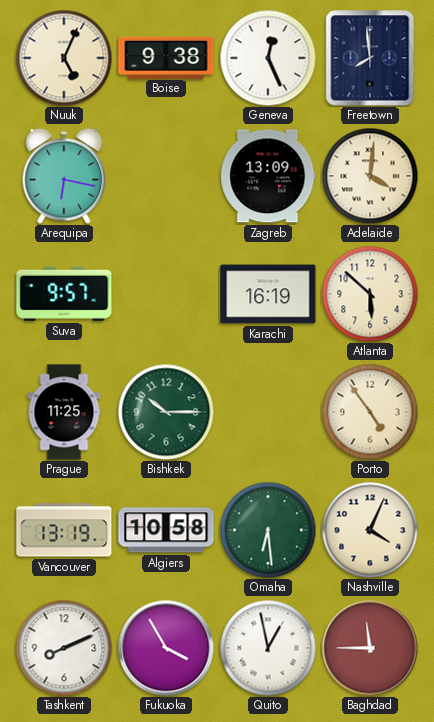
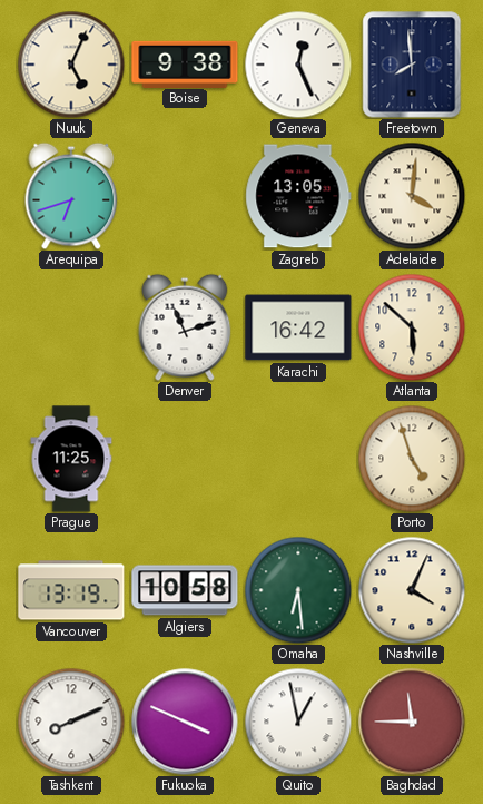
Arequipa: 6:17 -> 6:42 (71, 196)
Zagreb: 13:09 -> 13:05 (298, 196)
Suva: 9:57 -> none (64, 294)
Denver: none -> 11:12 (185, 327)
Karachi: 16:19 -> 16:42 (298, 327)
Bishkek: 10:15 -> none (166, 412)
Porto: 4:54 -> 4:57 (412, 459)
Fukuoka: 3:55 -> 3:49 (185, 722)
